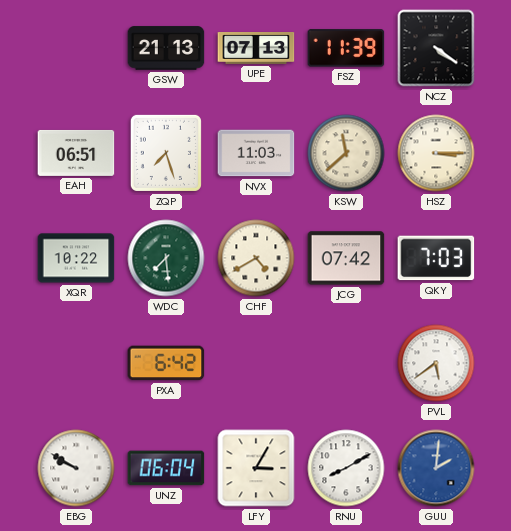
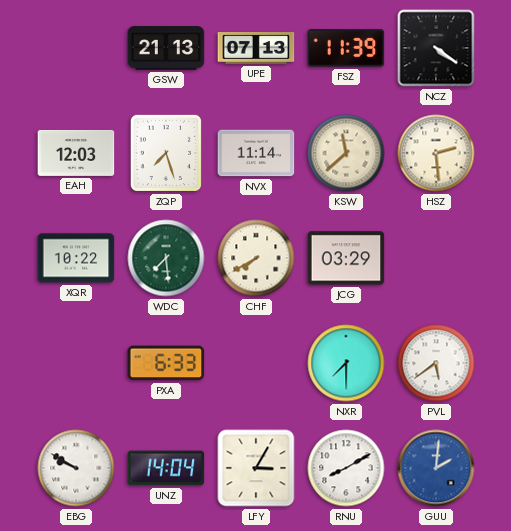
EAH: 06:51 -> 12:03 (76, 153)
NVX: 11:03 -> 11:14 (256, 153)
HSZ: 3:15 -> 2:29 (436, 153)
CHF: 4:40 -> 7:40 (256, 258)
JCG: 07:42 -> 03:29 (346, 258)
QKY: 7:03 -> none (436, 258)
PXA: 6:42 -> 6:33 (166, 363)
NXR: none -> 7:30 (346, 363)
UNZ: 06:04 -> 14:04 (166, 468)
